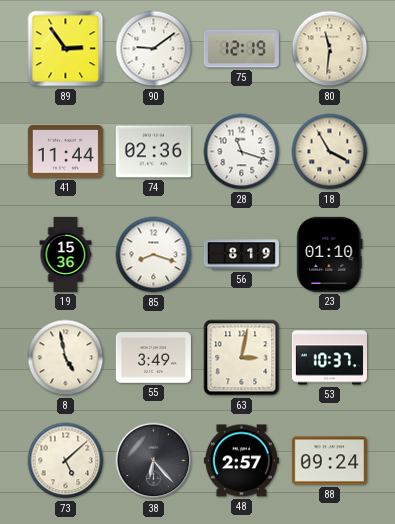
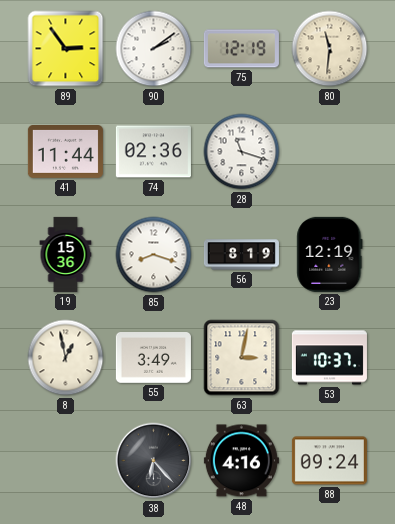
90: 9:09 -> 2:09 (154, 49)
18: 3:55 -> none (330, 152)
23: 01:10 -> 12:19 (330, 254)
8: 4:58 -> 12:58 (66, 358)
73: 5:08 -> none (66, 461)
48: 2:57 -> 4:16 (241, 461)
